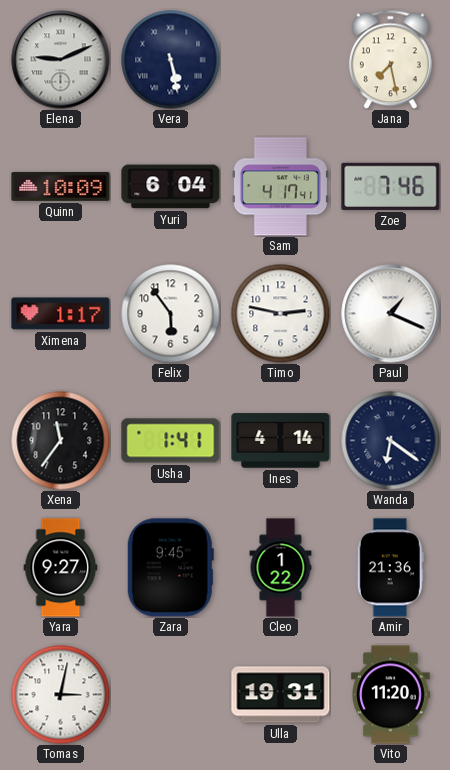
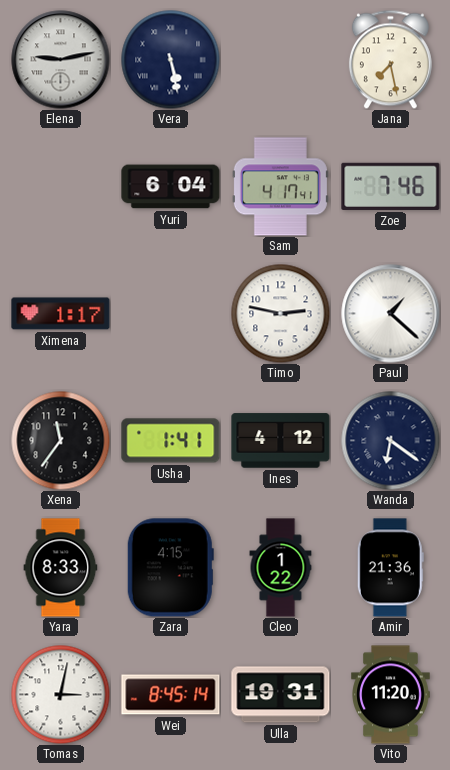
Elena: 9:11 -> 9:13 (61, 60)
Quinn: 10:09 -> none (61, 186)
Felix: 5:54 -> none (171, 314)
Paul: 1:19 -> 1:22 (391, 314)
Ines: 4:14 -> 4:12 (281, 441)
Yara: 9:27 -> 8:33 (61, 568)
Zara: 9:45 -> 4:15 (170, 568)
Wei: none -> 8:45 (171, 695)
